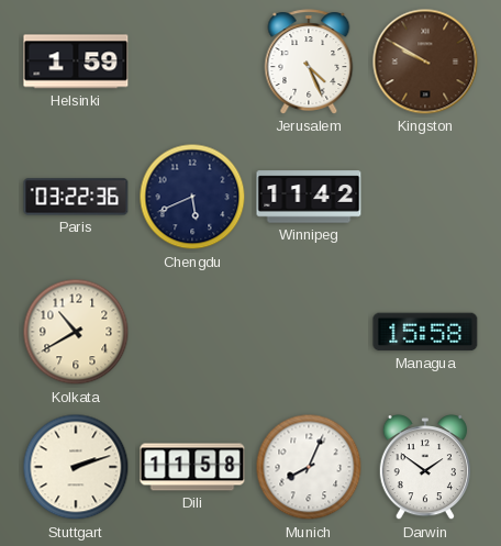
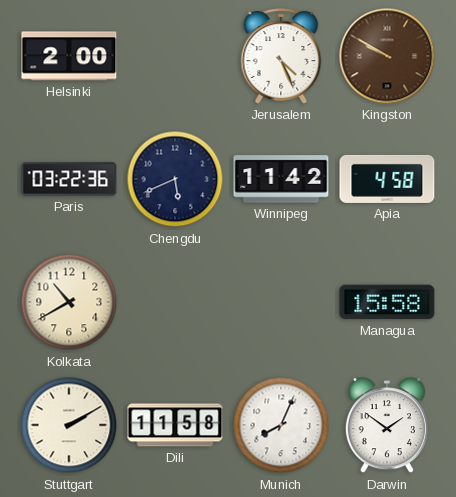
Helsinki: 1:59 -> 2:00 (69, 56)
Apia: none -> 4:58 (387, 179)
Stuttgart: 2:12 -> 2:10 (69, 425)
